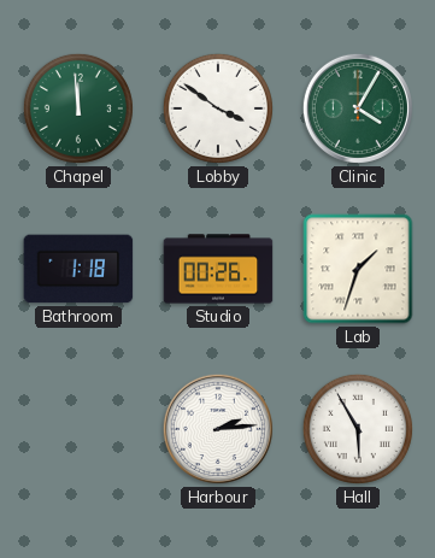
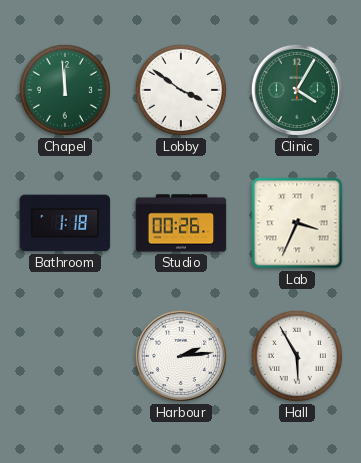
Lab: 1:33 -> 3:34 (297, 223)
